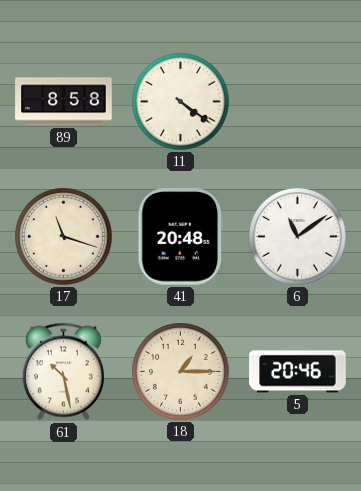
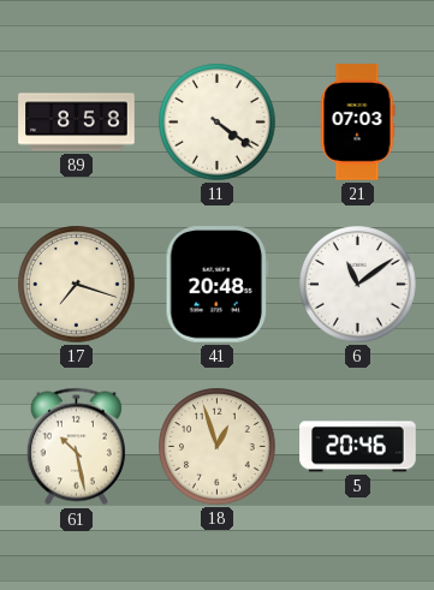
21: none -> 07:03 (358, 123)
17: 11:18 -> 7:18 (77, 285)
18: 1:15 -> 12:57 (218, 447)
